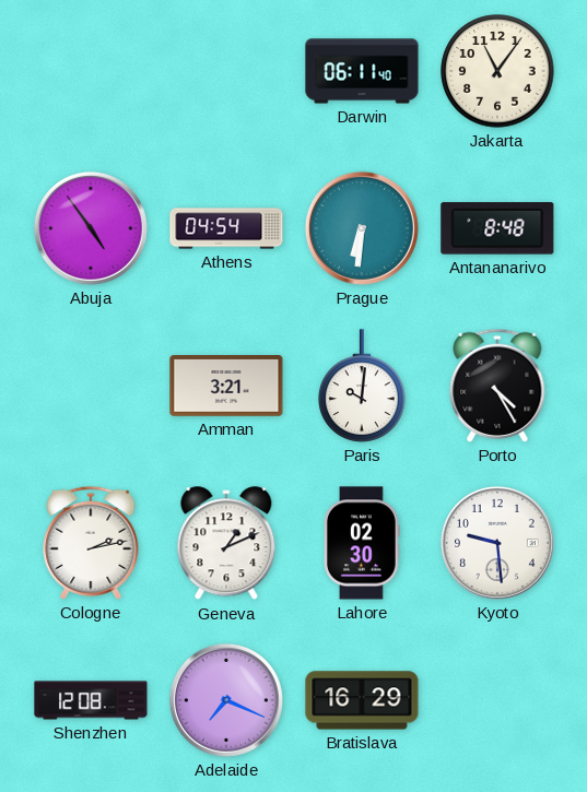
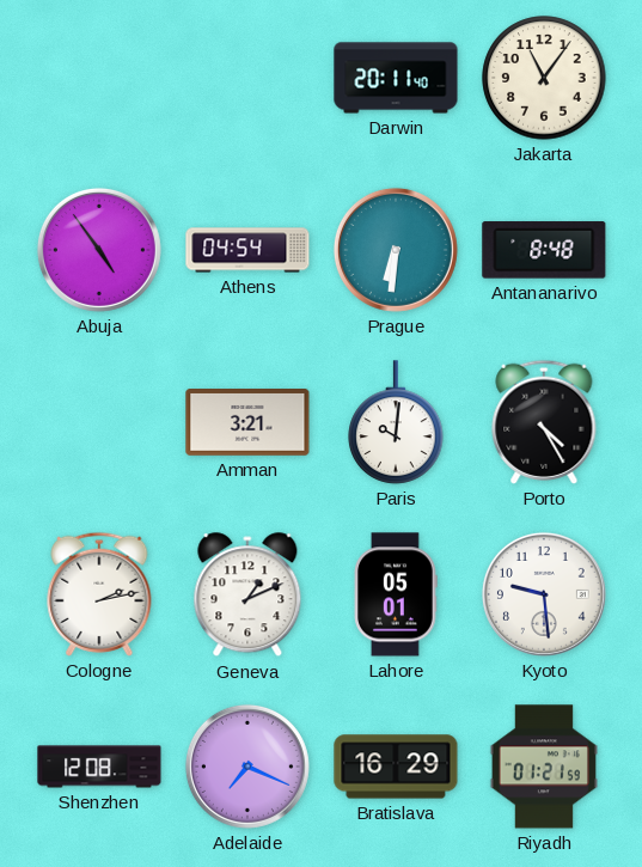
Darwin: 06:11 -> 20:11 (396, 78)
Lahore: 02:30 -> 05:01 (396, 594)
Riyadh: none -> 01:21 (544, 767)
